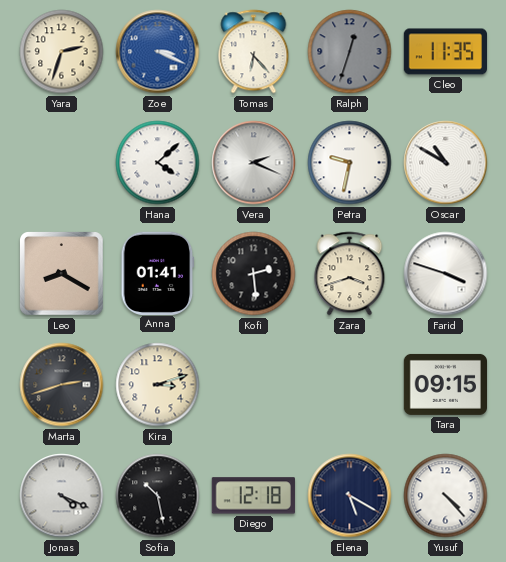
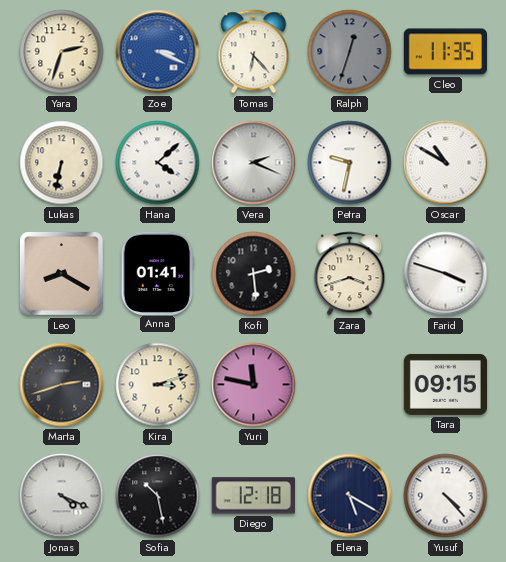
Lukas: none -> 6:32 (62, 163)
Yuri: none -> 11:47 (254, 385)
